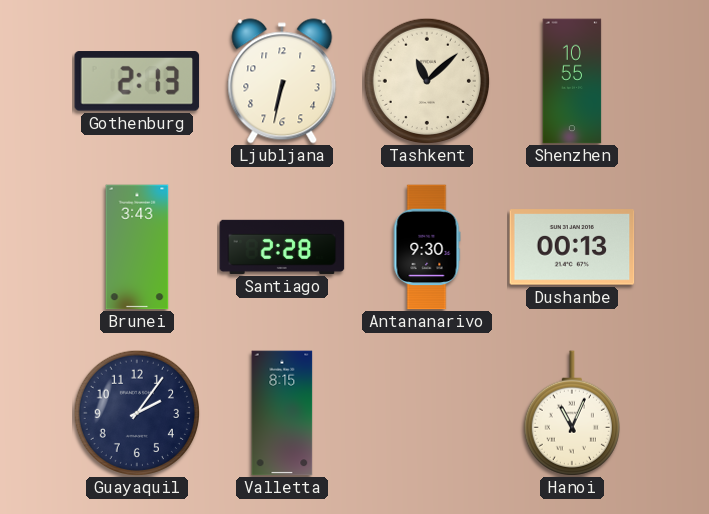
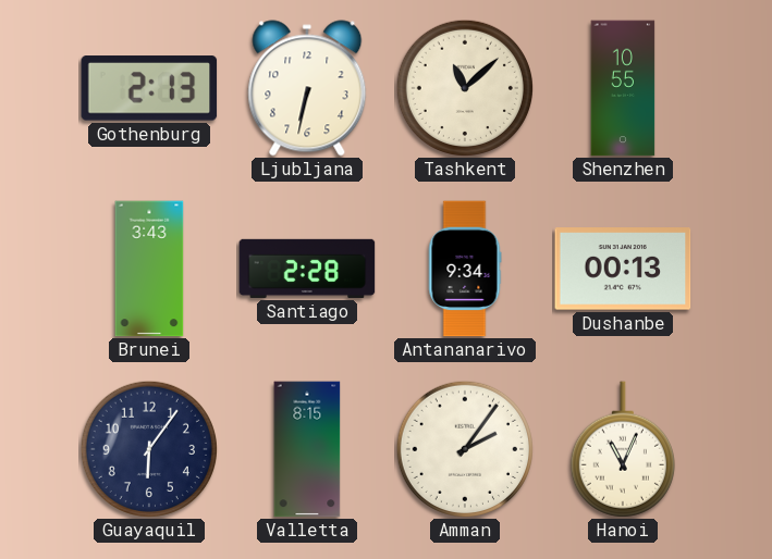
Antananarivo: 9:30 -> 9:34 (465, 269)
Guayaquil: 2:06 -> 6:06 (148, 448)
Amman: none -> 2:06 (464, 448)
